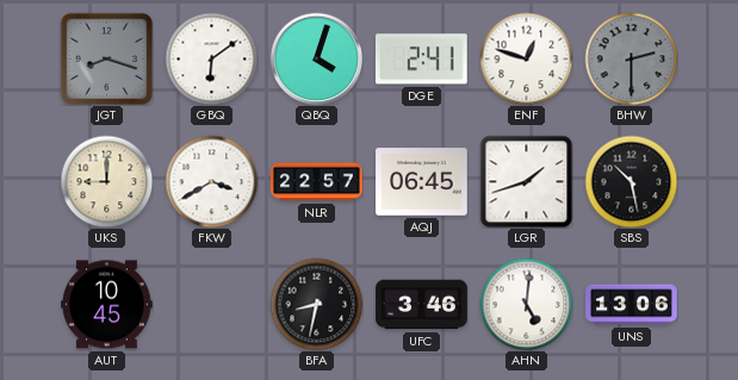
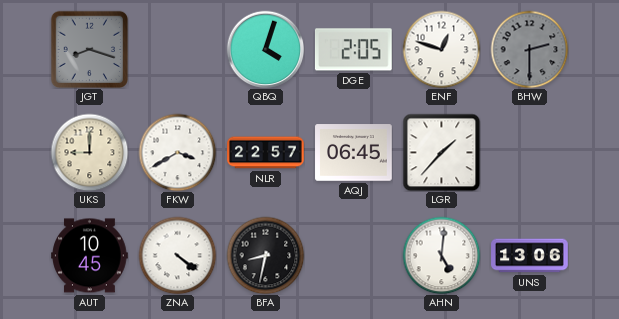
GBQ: 6:09 -> none (211, 58)
DGE: 2:41 -> 2:05 (353, 50)
LGR: 1:42 -> 1:37 (441, 152)
SBS: 10:28 -> none (631, 181)
ZNA: none -> 4:21 (177, 255)
UFC: 3:46 -> none (422, 305)
